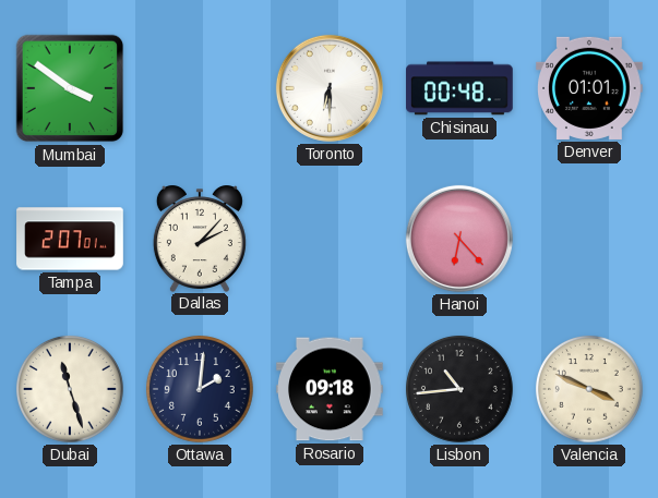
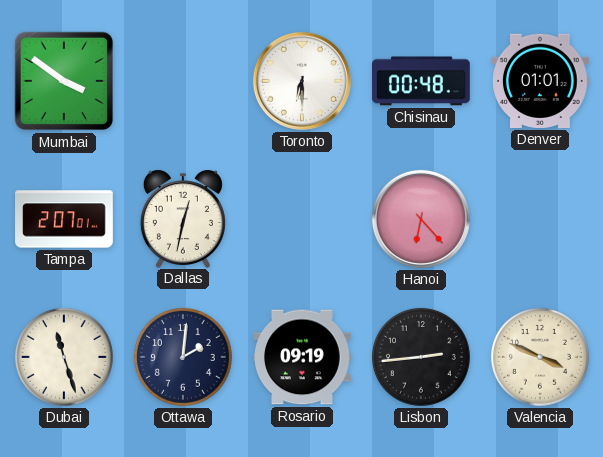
Dallas: 2:07 -> 12:32 (183, 219)
Rosario: 09:18 -> 09:19 (302, 357)
Lisbon: 10:44 -> 2:44 (421, 357)
